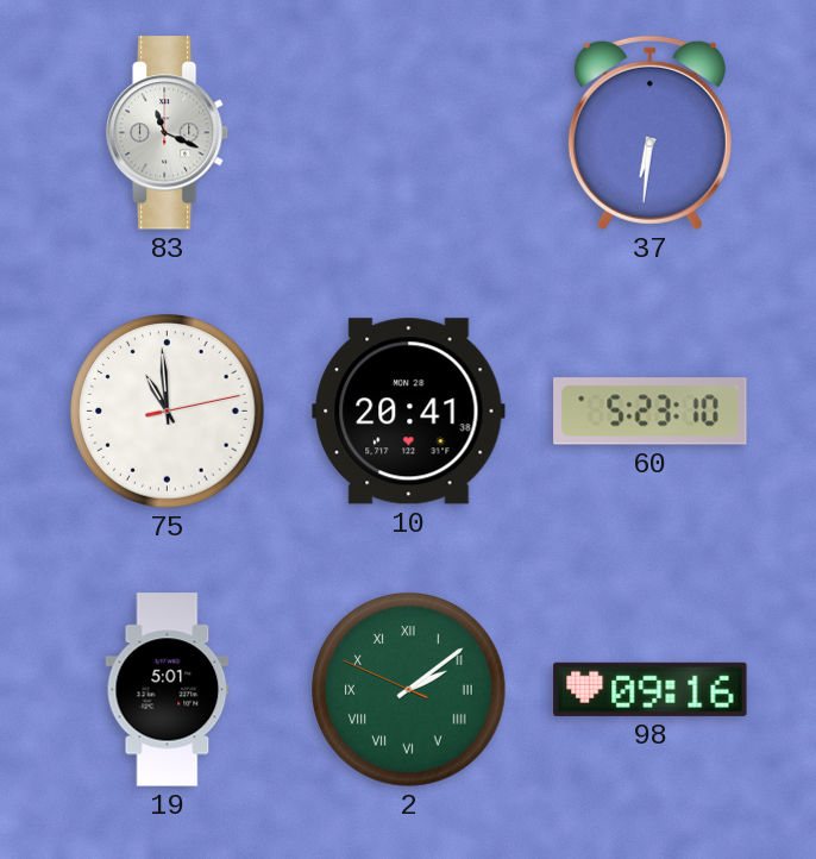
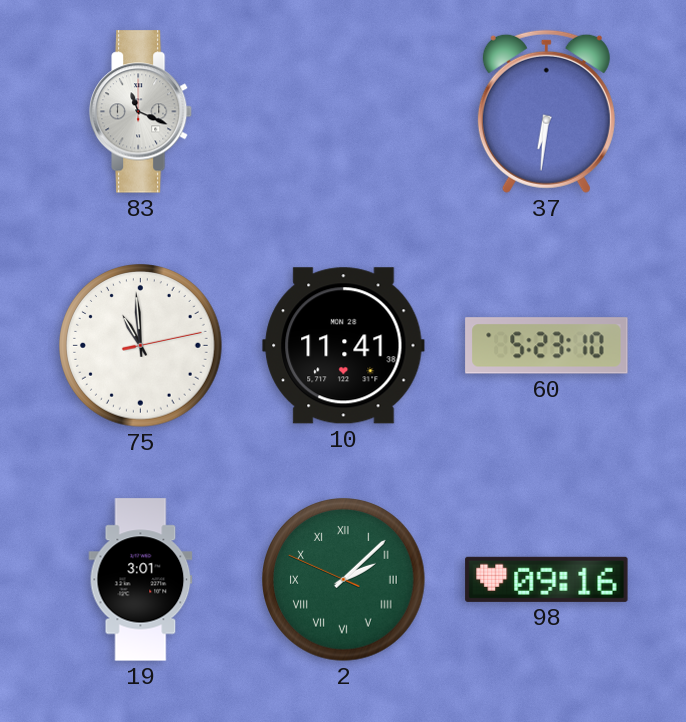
10: 20:41 -> 11:41 (344, 346)
19: 5:01 -> 3:01 (141, 580)
2: 2:08 -> 2:07 (344, 580)
